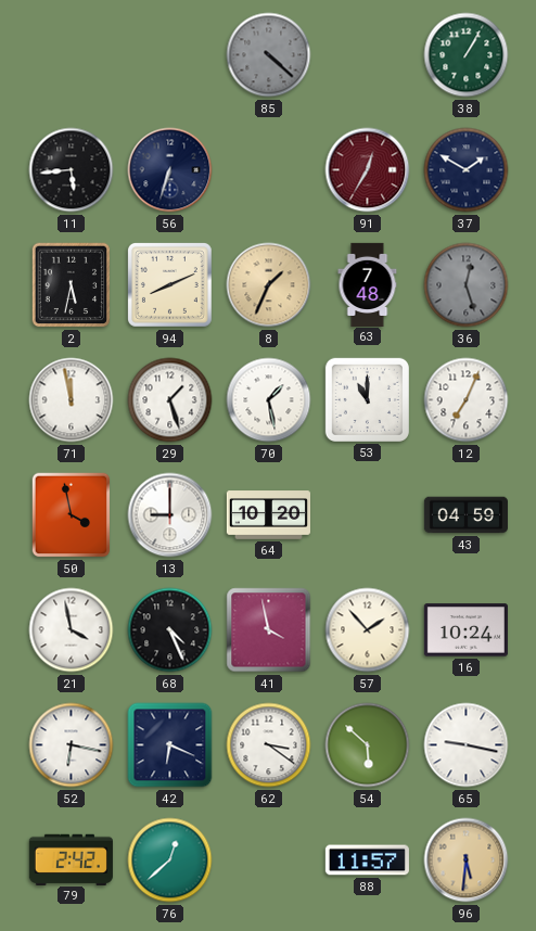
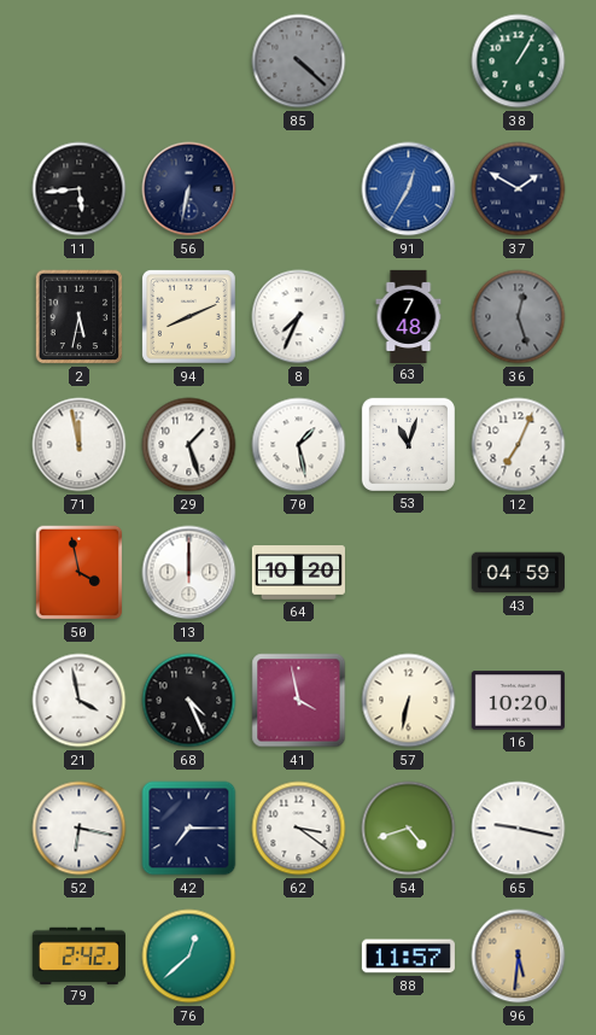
56: 6:33 -> 6:32 (189, 189)
91 dial: burgundy -> blue (409, 189)
8: 1:34 -> 7:34 (299, 317)
8 dial: champagne -> white (299, 317)
53: 11:00 -> 11:03 (408, 444)
13: 9:00 -> 12:00 (189, 573)
57: 1:53 -> 6:32 (409, 701)
16: 10:24 -> 10:20 (518, 701)
42: 6:19 -> 7:15 (189, 829)
54: 5:52 -> 4:42 (409, 829)
